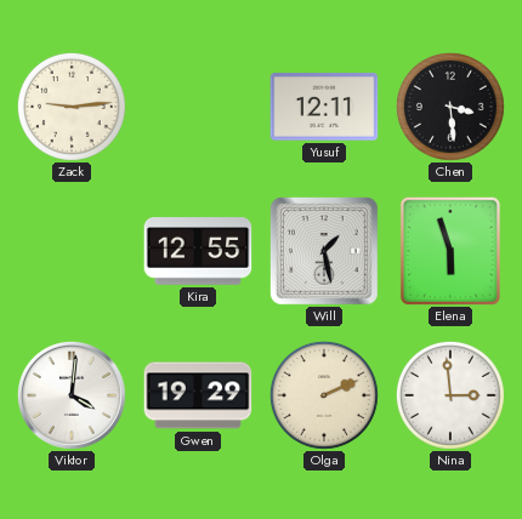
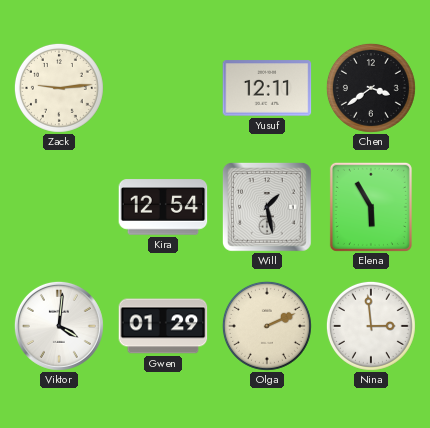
Chen: 3:29 -> 3:39 (371, 88)
Kira: 12:55 -> 12:54 (163, 207)
Elena: 5:57 -> 5:55 (371, 207)
Gwen: 19:29 -> 01:29 (163, 326)
